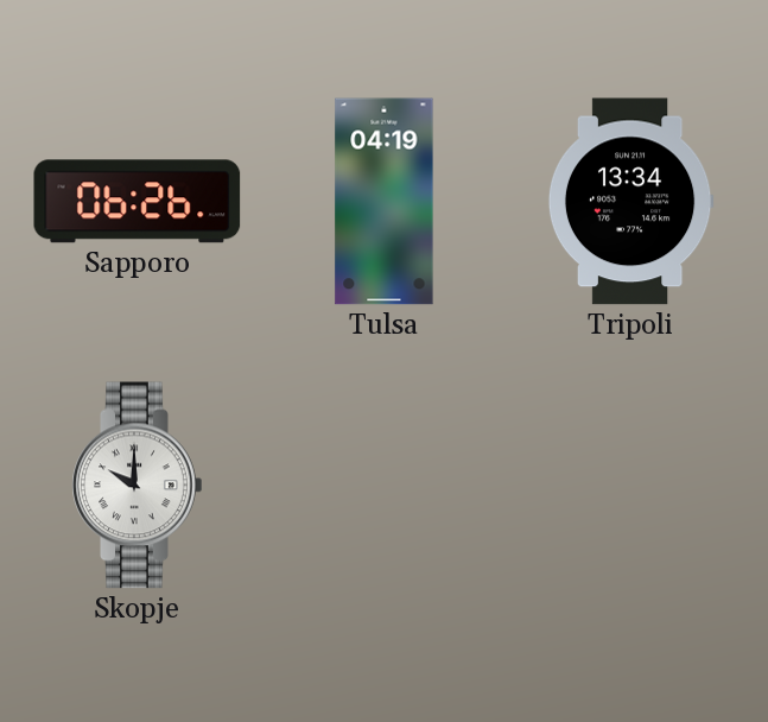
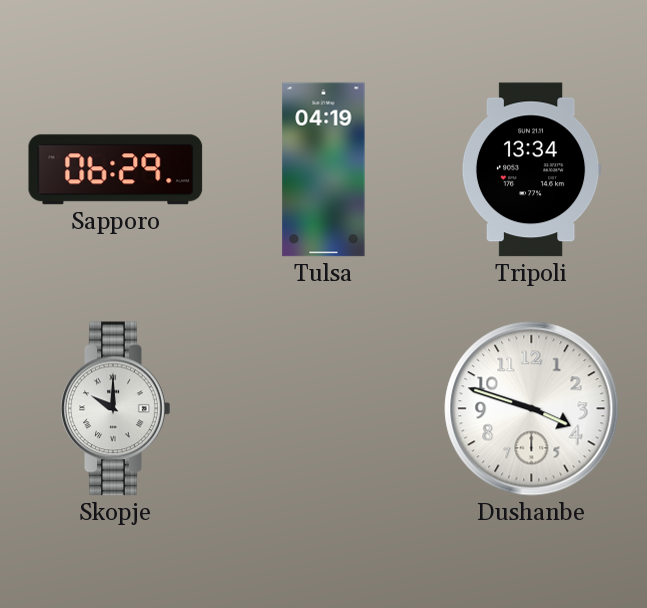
Sapporo: 06:26 -> 06:29 (116, 170)
Dushanbe: none -> 3:48 (532, 409)
